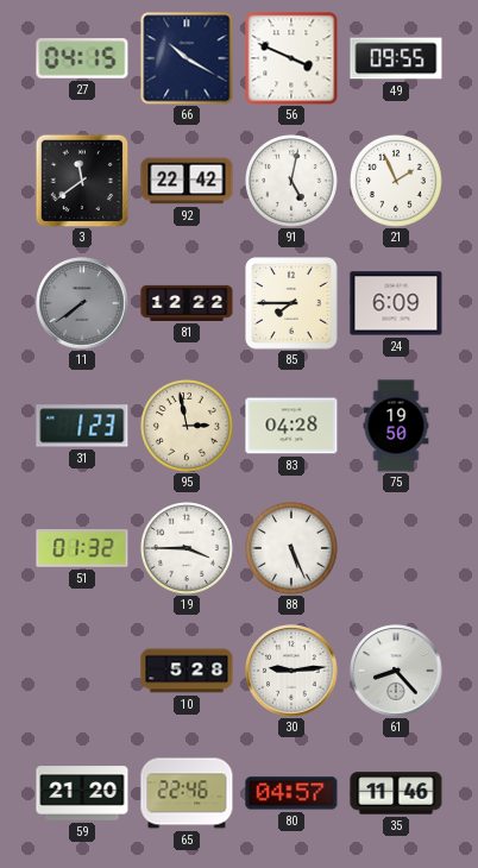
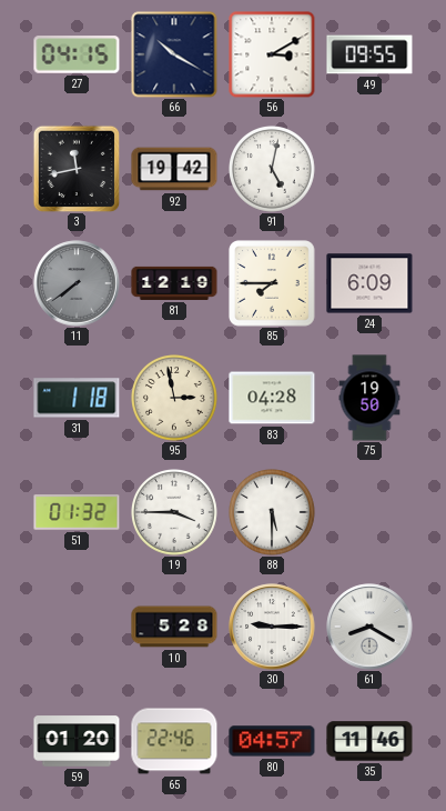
56: 3:49 -> 3:10 (272, 54)
3: 11:39 -> 11:43 (77, 169)
92: 22:42 -> 19:42 (174, 169)
21: 1:56 -> none (397, 182)
81: 12:22 -> 12:19 (174, 283)
31: 1:23 -> 1:18 (77, 398)
88: 5:26 -> 5:30 (273, 513)
30: 9:14 -> 9:15 (272, 627)
61: 8:23 -> 8:20 (369, 627)
59: 21:20 -> 01:20 (77, 741)
